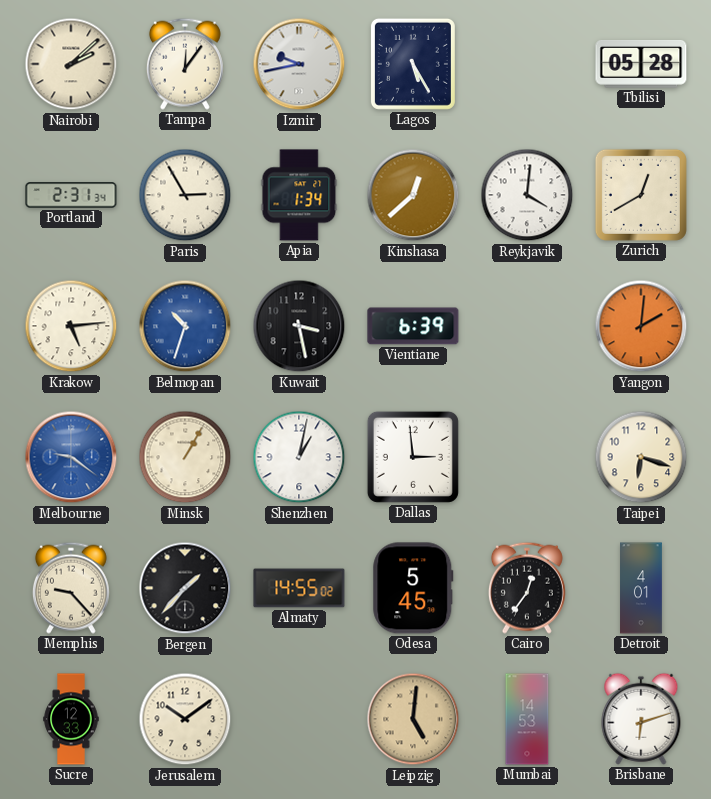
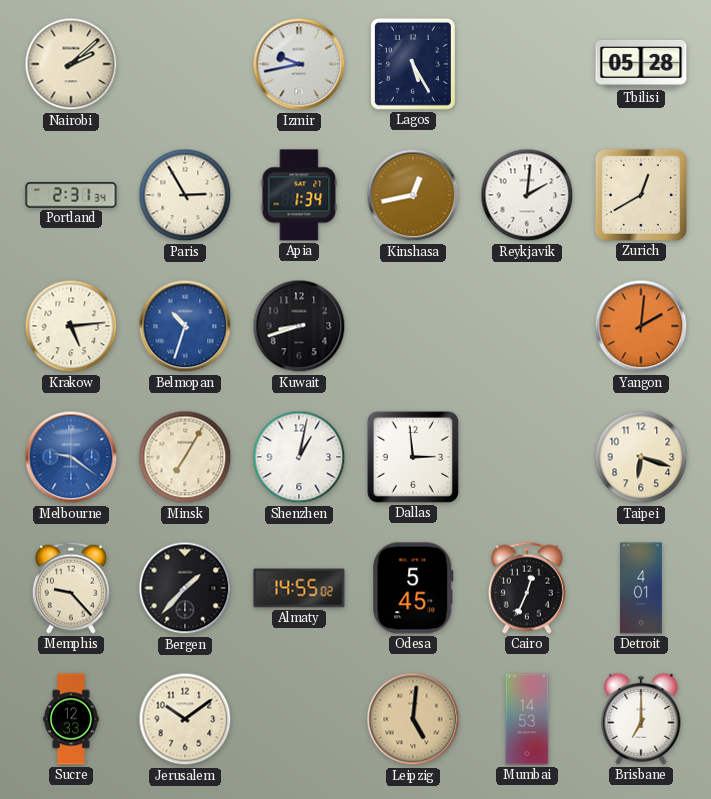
Tampa: 12:06 -> none (185, 64)
Kinshasa: 12:38 -> 12:43 (413, 195)
Reykjavik: 4:01 -> 2:01 (527, 195)
Kuwait: 3:28 -> 8:42 (299, 326)
Vientiane: 6:39 -> none (413, 326)
Minsk: 1:05 -> 7:05 (185, 457)
Cairo: 12:36 -> 12:34 (527, 588)
Brisbane: 6:12 -> 7:00 (641, 719)
